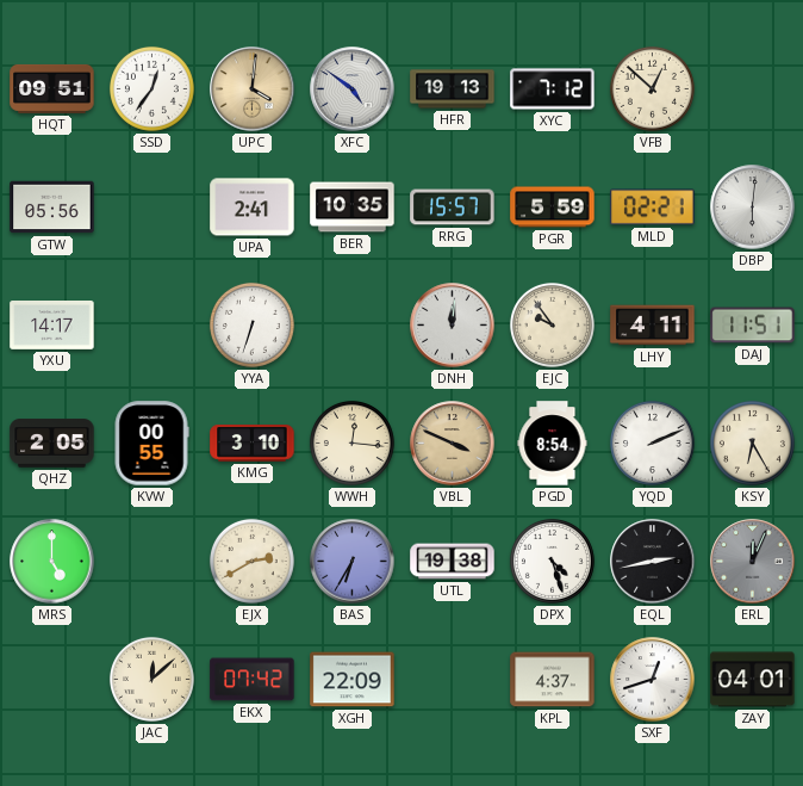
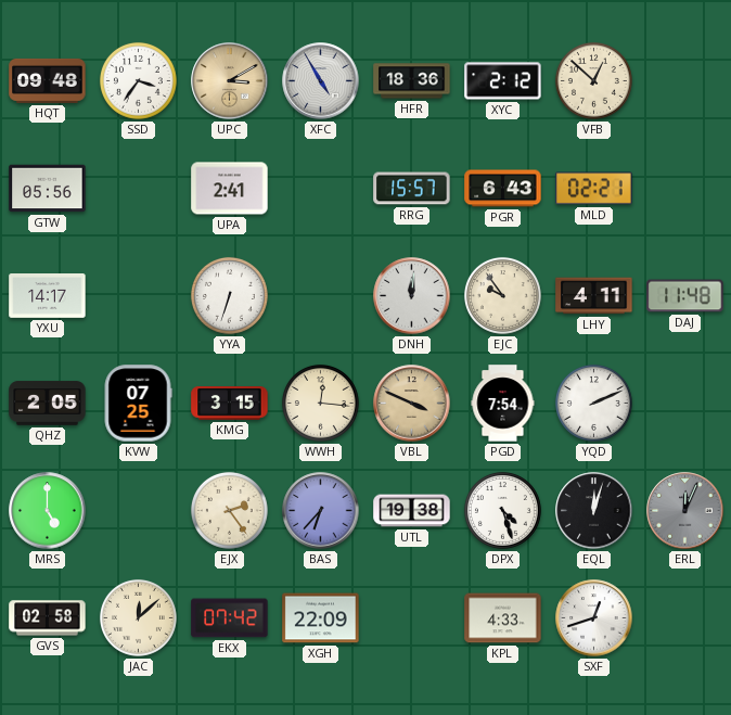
HQT: 09:51 -> 09:48 (48, 80)
SSD: 12:36 -> 3:36 (138, 80)
UPC: 4:01 -> 3:10 (230, 81)
XFC: 4:51 -> 4:55 (321, 81)
HFR: 19:13 -> 18:36 (412, 81)
XYC: 7:12 -> 2:12 (503, 81)
BER: 10:35 -> none (353, 208)
PGR: 5:59 -> 6:43 (503, 189)
DBP: 6:01 -> none (753, 208)
DAJ: 11:51 -> 11:48 (685, 296)
KVW: 00:55 -> 07:25 (138, 404)
KMG: 3:10 -> 3:15 (230, 404)
PGD: 8:54 -> 7:54 (503, 404)
KSY: 6:25 -> none (752, 442)
EJX: 2:40 -> 2:24 (229, 510)
BAS: 6:35 -> 6:37 (321, 511)
EQL: 2:43 -> 12:03 (594, 511)
GVS: none -> 02:58 (48, 618)
KPL: 4:37 -> 4:33 (503, 618)
ZAY: 04:01 -> none (753, 680)
